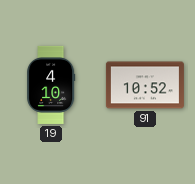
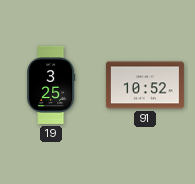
19: 4:10 -> 3:25 (51, 85)
